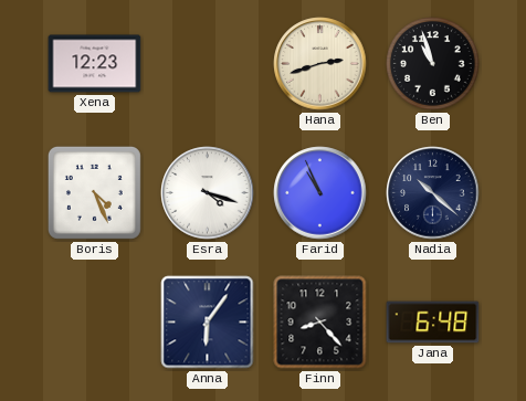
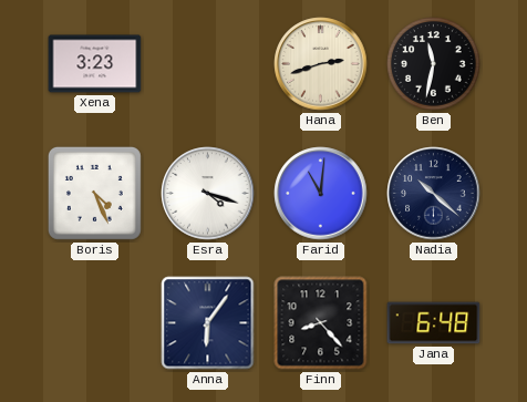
Xena: 12:23 -> 3:23 (95, 64)
Ben: 10:57 -> 11:32 (434, 64)
Farid: 10:56 -> 11:01 (321, 194)
